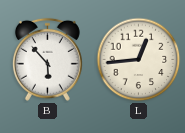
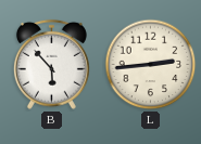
L: 12:44 -> 2:44 (151, 65)
